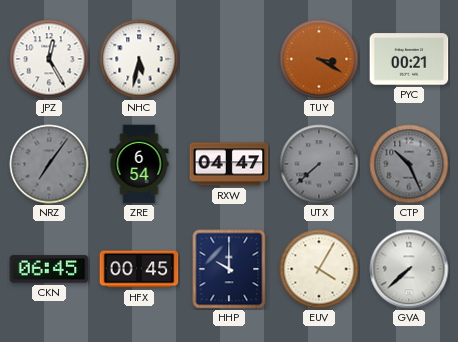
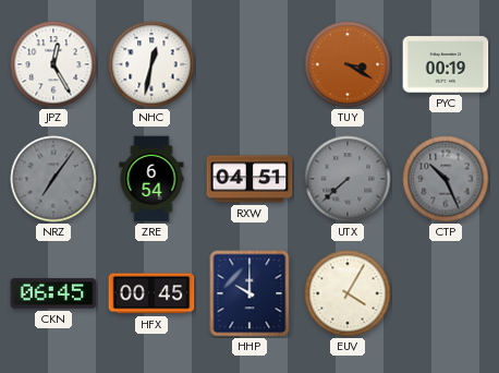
NHC: 5:32 -> 12:32 (151, 64)
PYC: 00:21 -> 00:19 (446, 64)
RXW: 04:47 -> 04:51 (249, 179)
GVA: 7:38 -> none (409, 269)
